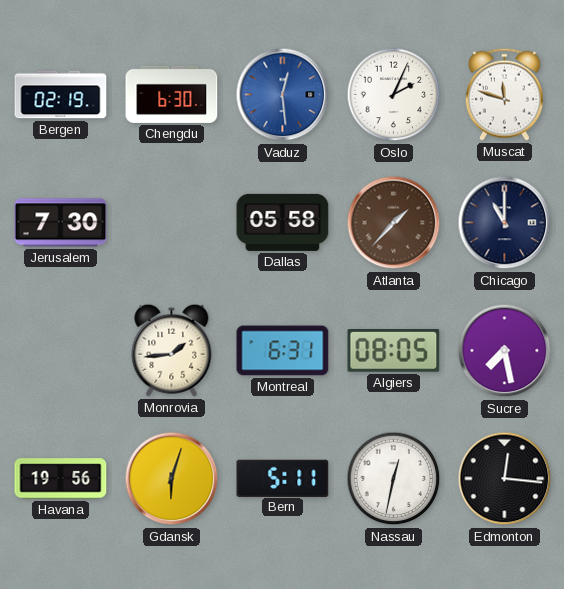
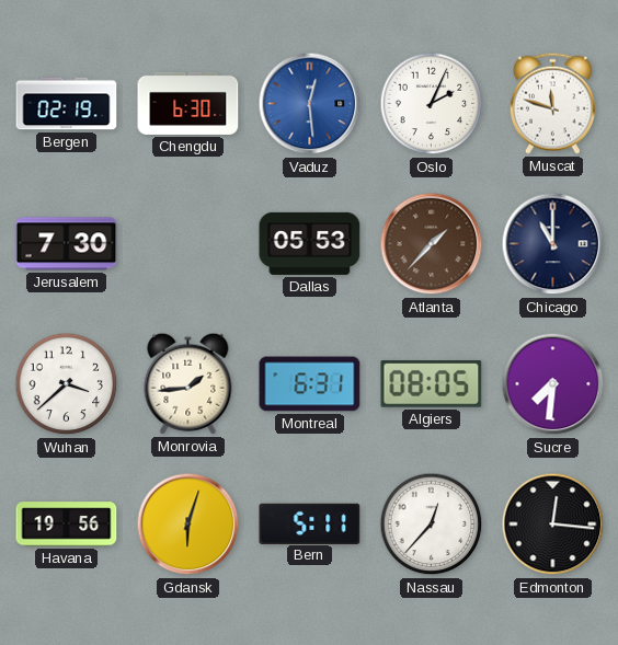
Dallas: 05:58 -> 05:53 (310, 243)
Wuhan: none -> 3:38 (67, 384)
Sucre: 7:28 -> 7:31 (553, 384)
Nassau: 12:32 -> 12:37 (432, 525)
